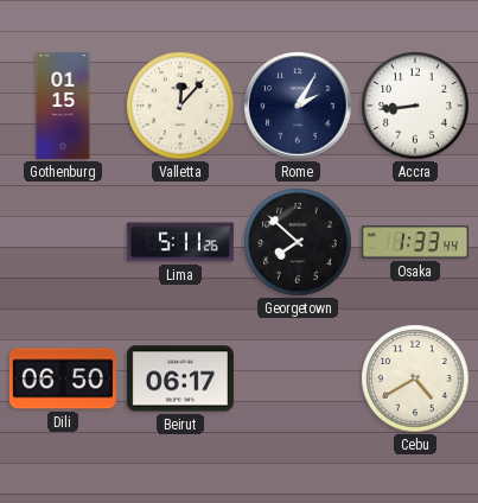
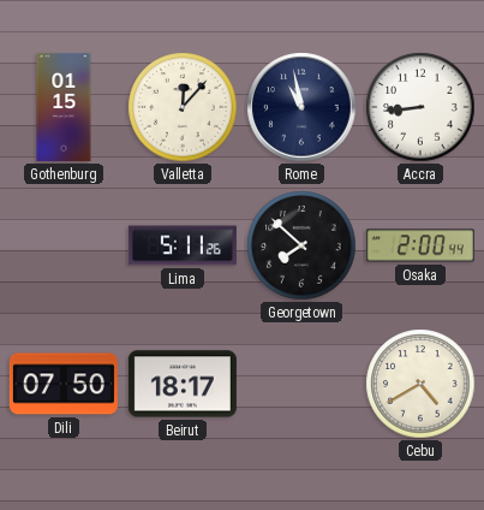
Rome: 2:05 -> 10:58 (301, 107)
Osaka: 1:33 -> 2:00 (420, 245)
Dili: 06:50 -> 07:50 (64, 384)
Beirut: 06:17 -> 18:17 (183, 384)
